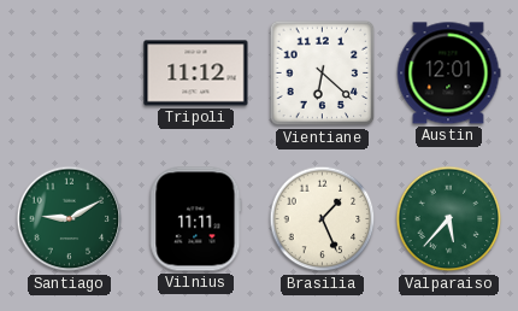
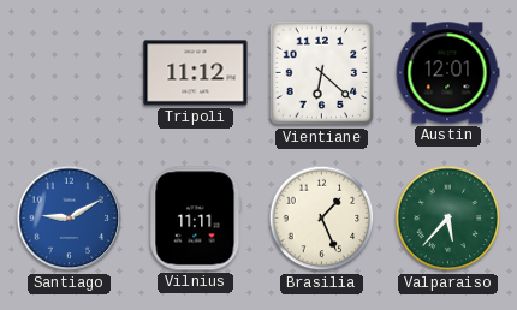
Santiago dial: green -> blue (70, 219)
